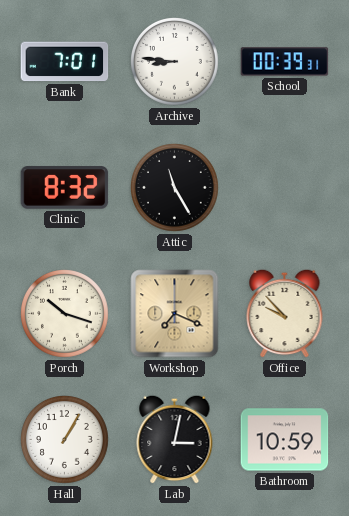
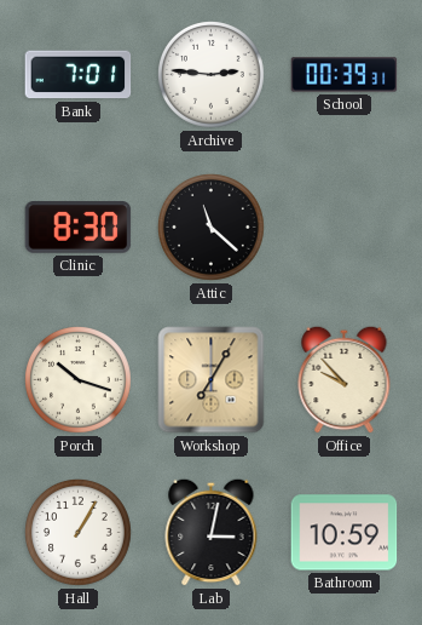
Archive: 8:46 -> 2:46 (212, 75)
Clinic: 8:32 -> 8:30 (79, 228)
Attic: 11:25 -> 11:22 (212, 228)
Workshop: 7:19 -> 7:05 (212, 380)
